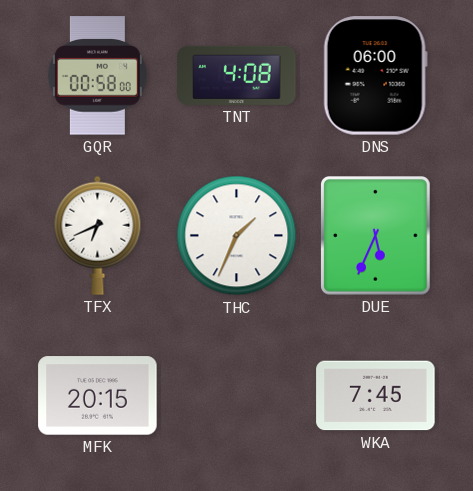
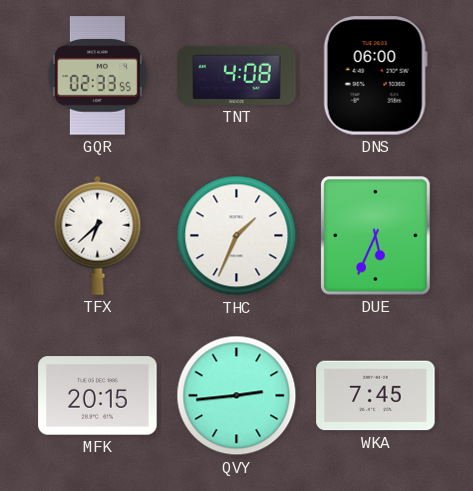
GQR: 00:58 -> 02:33 (97, 76)
TFX: 6:41 -> 6:38 (98, 235)
QVY: none -> 2:44 (237, 396)
